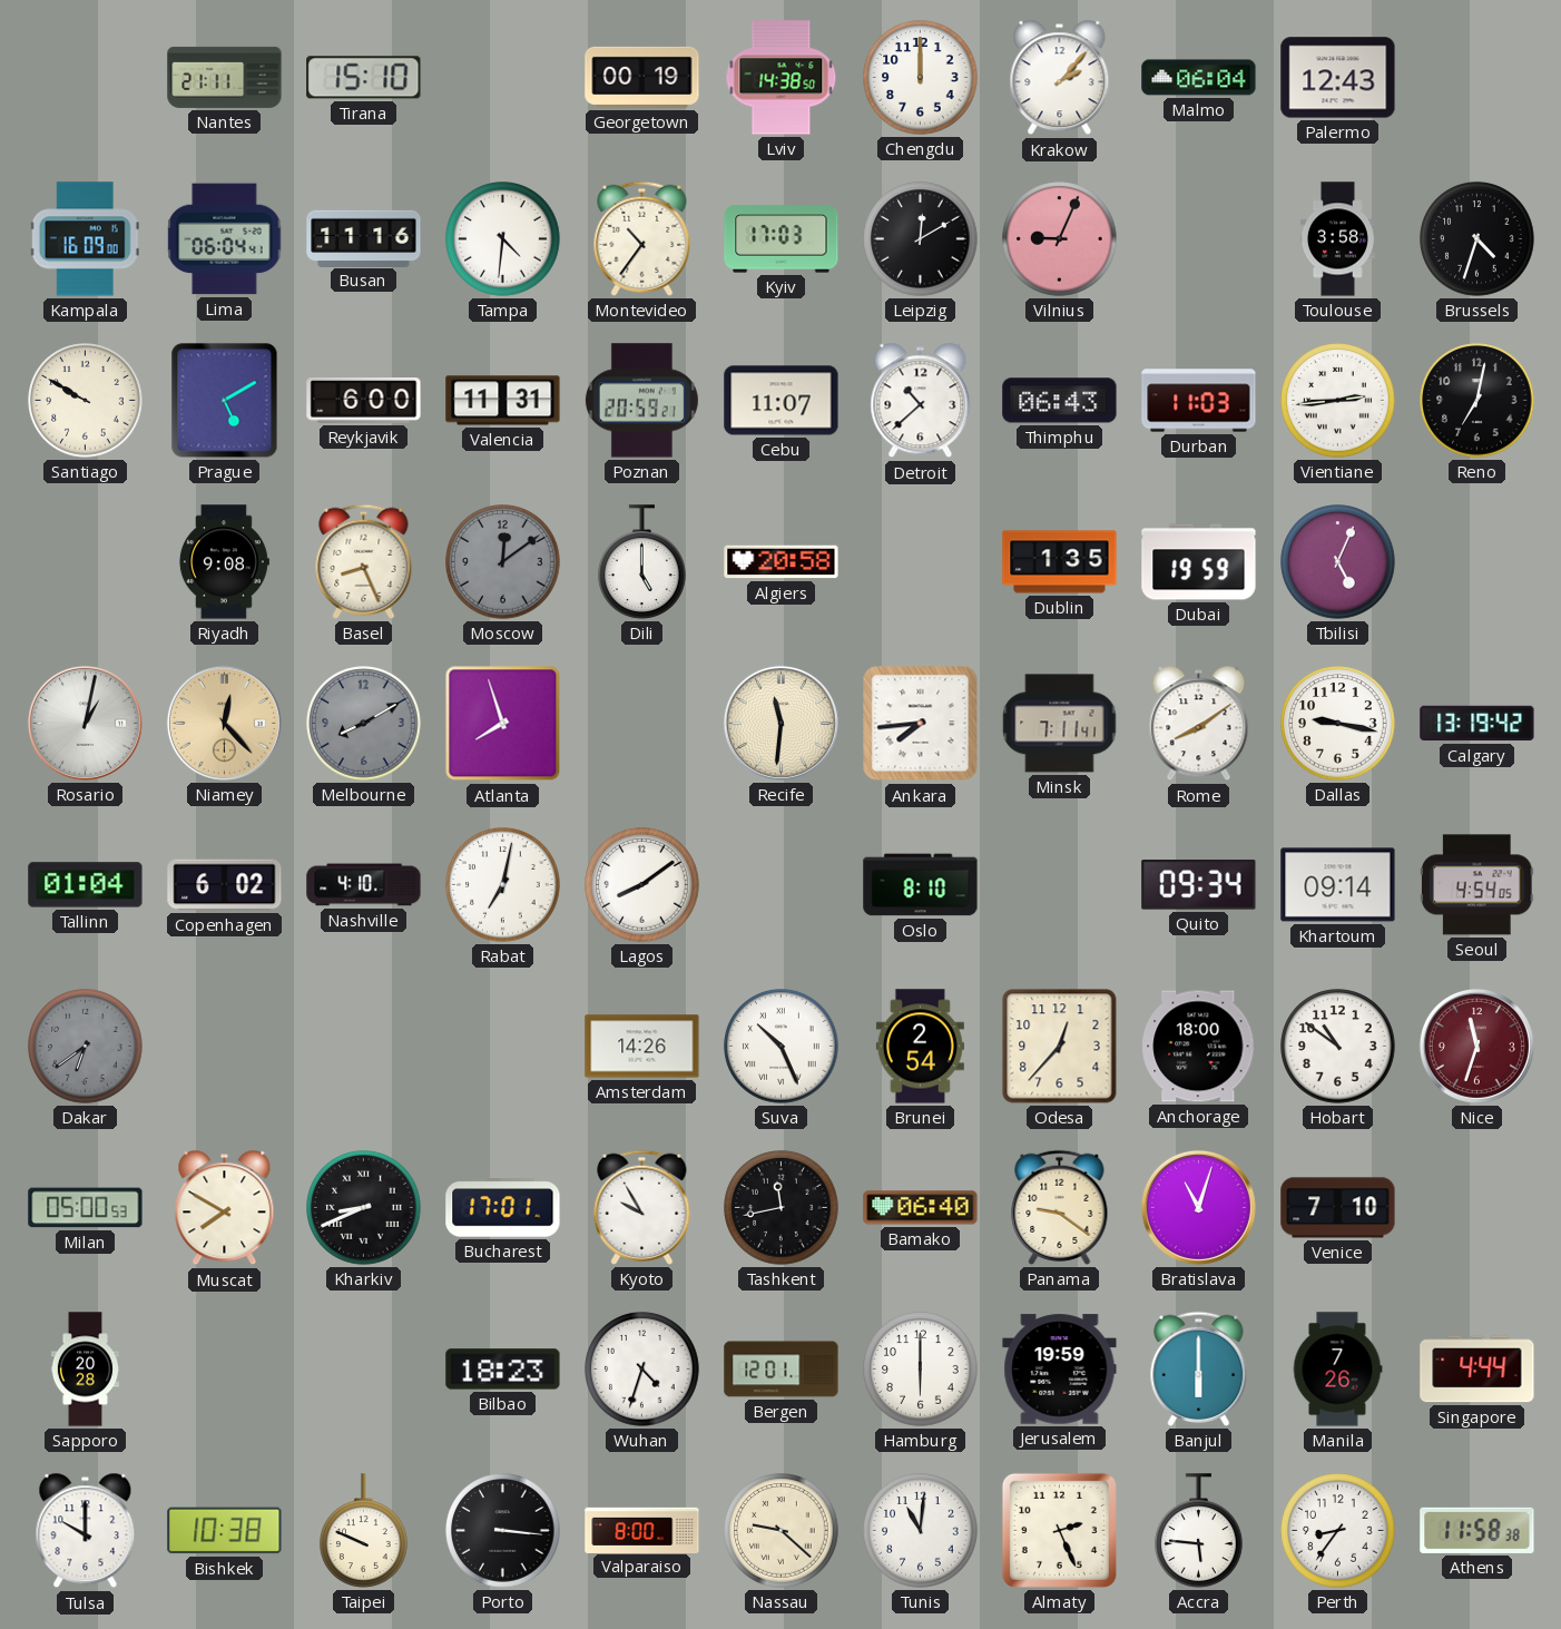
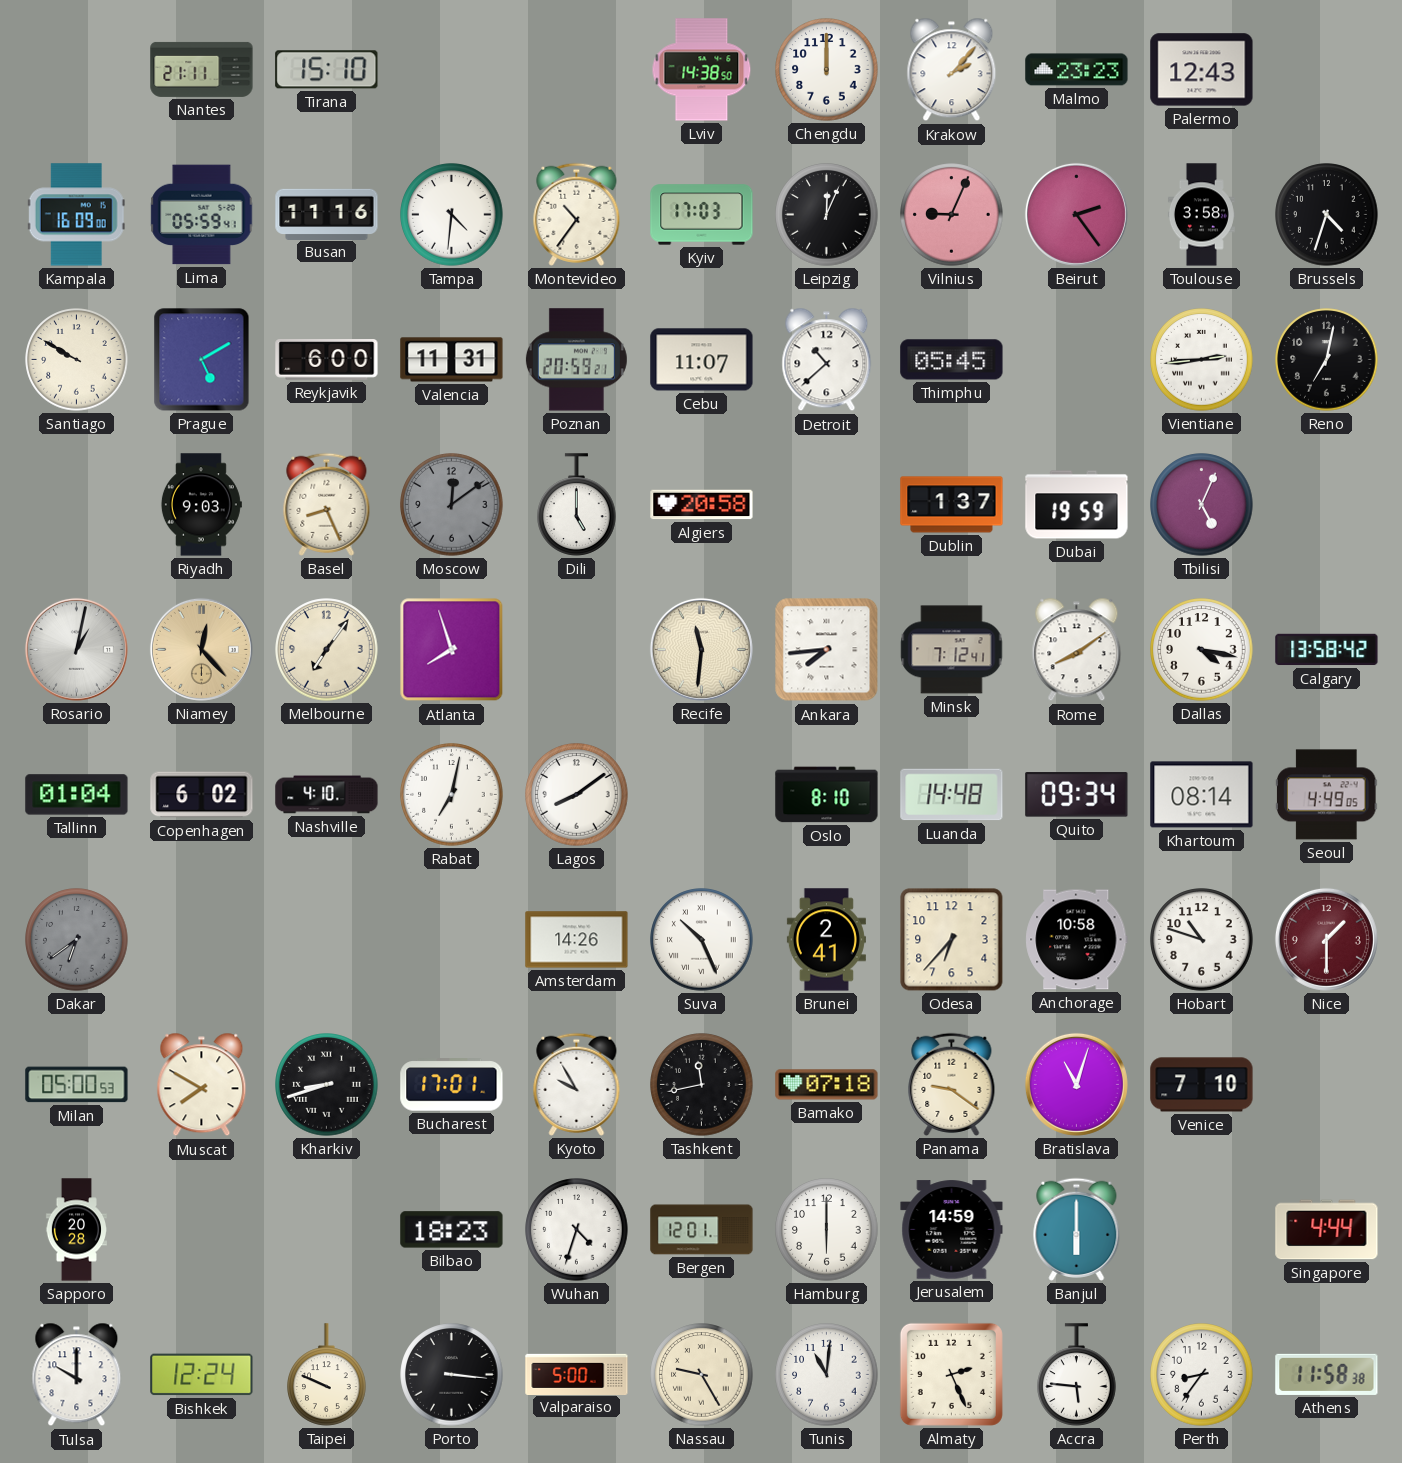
Georgetown: 00:19 -> none (642, 77)
Malmo: 06:04 -> 23:23 (1077, 70)
Lima: 06:04 -> 05:59 (202, 215)
Leipzig: 12:10 -> 12:04 (827, 215)
Beirut: none -> 2:24 (1076, 214)
Thimphu: 06:43 -> 05:45 (952, 360)
Durban: 11:03 -> none (1199, 401)
Riyadh: 9:08 -> 9:03 (201, 505)
Dublin: 1:35 -> 1:37 (952, 505)
Melbourne: 8:10 -> 7:06 (327, 650)
Melbourne dial: grey -> cream (327, 650)
Minsk: 7:11 -> 7:12 (952, 650)
Dallas: 9:17 -> 4:17 (1202, 650)
Calgary: 13:19 -> 13:58 (1327, 650)
Luanda: none -> 14:48 (952, 795)
Khartoum: 09:14 -> 08:14 (1202, 795)
Seoul: 4:54 -> 4:49 (1327, 795)
Brunei: 2:54 -> 2:41 (826, 940)
Odesa: 12:37 -> 6:37 (952, 940)
Anchorage: 18:00 -> 10:58 (1077, 940)
Hobart: 10:51 -> 10:48 (1202, 940)
Nice: 11:33 -> 1:30 (1326, 939)
Kharkiv: 8:41 -> 8:42 (327, 1085)
Bamako: 06:40 -> 07:18 (827, 1085)
Jerusalem: 19:59 -> 14:59 (952, 1230)
Manila: 7:26 -> none (1337, 1370)
Bishkek: 10:38 -> 12:24 (202, 1375)
Valparaiso: 8:00 -> 5:00 (577, 1374)
Nassau: 9:22 -> 9:25 (702, 1375)
